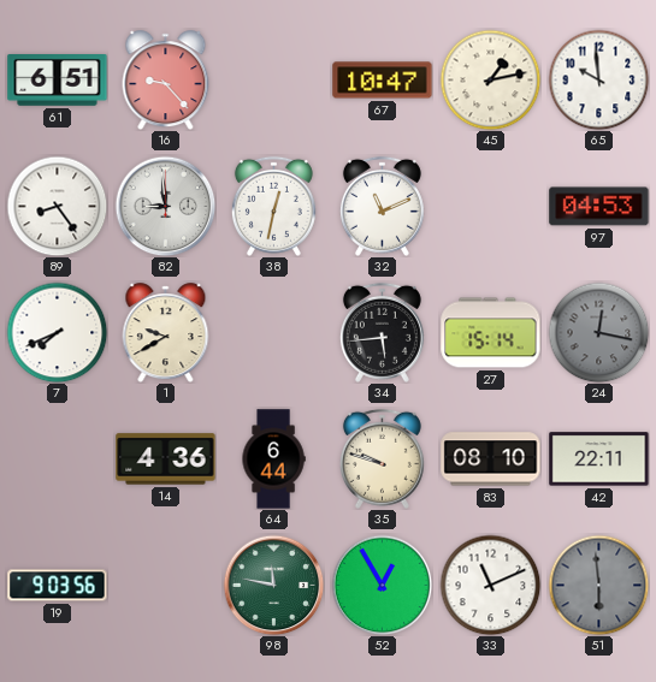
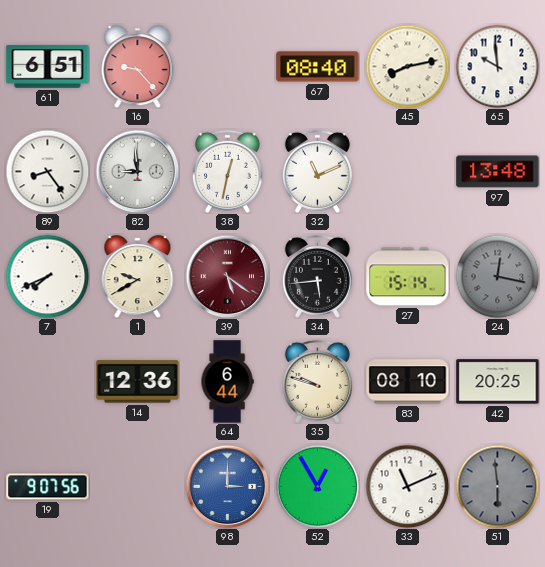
67: 10:47 -> 08:40 (318, 67)
45: 1:13 -> 8:13 (407, 66)
97: 04:53 -> 13:48 (498, 172)
39: none -> 5:21 (227, 276)
14: 4:36 -> 12:36 (138, 382)
42: 22:11 -> 20:25 (498, 382)
19: 9:03 -> 9:07 (48, 487)
98: 11:47 -> 3:00 (227, 486)
98 dial: green -> blue (227, 486)
